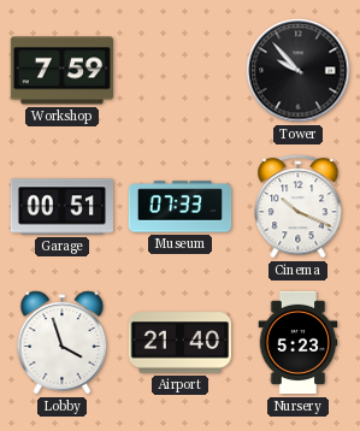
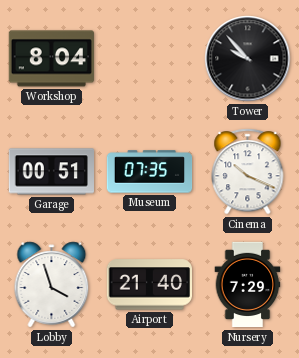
Workshop: 7:59 -> 8:04 (51, 59)
Museum: 07:33 -> 07:35 (150, 172)
Nursery: 5:23 -> 7:29 (248, 285)
